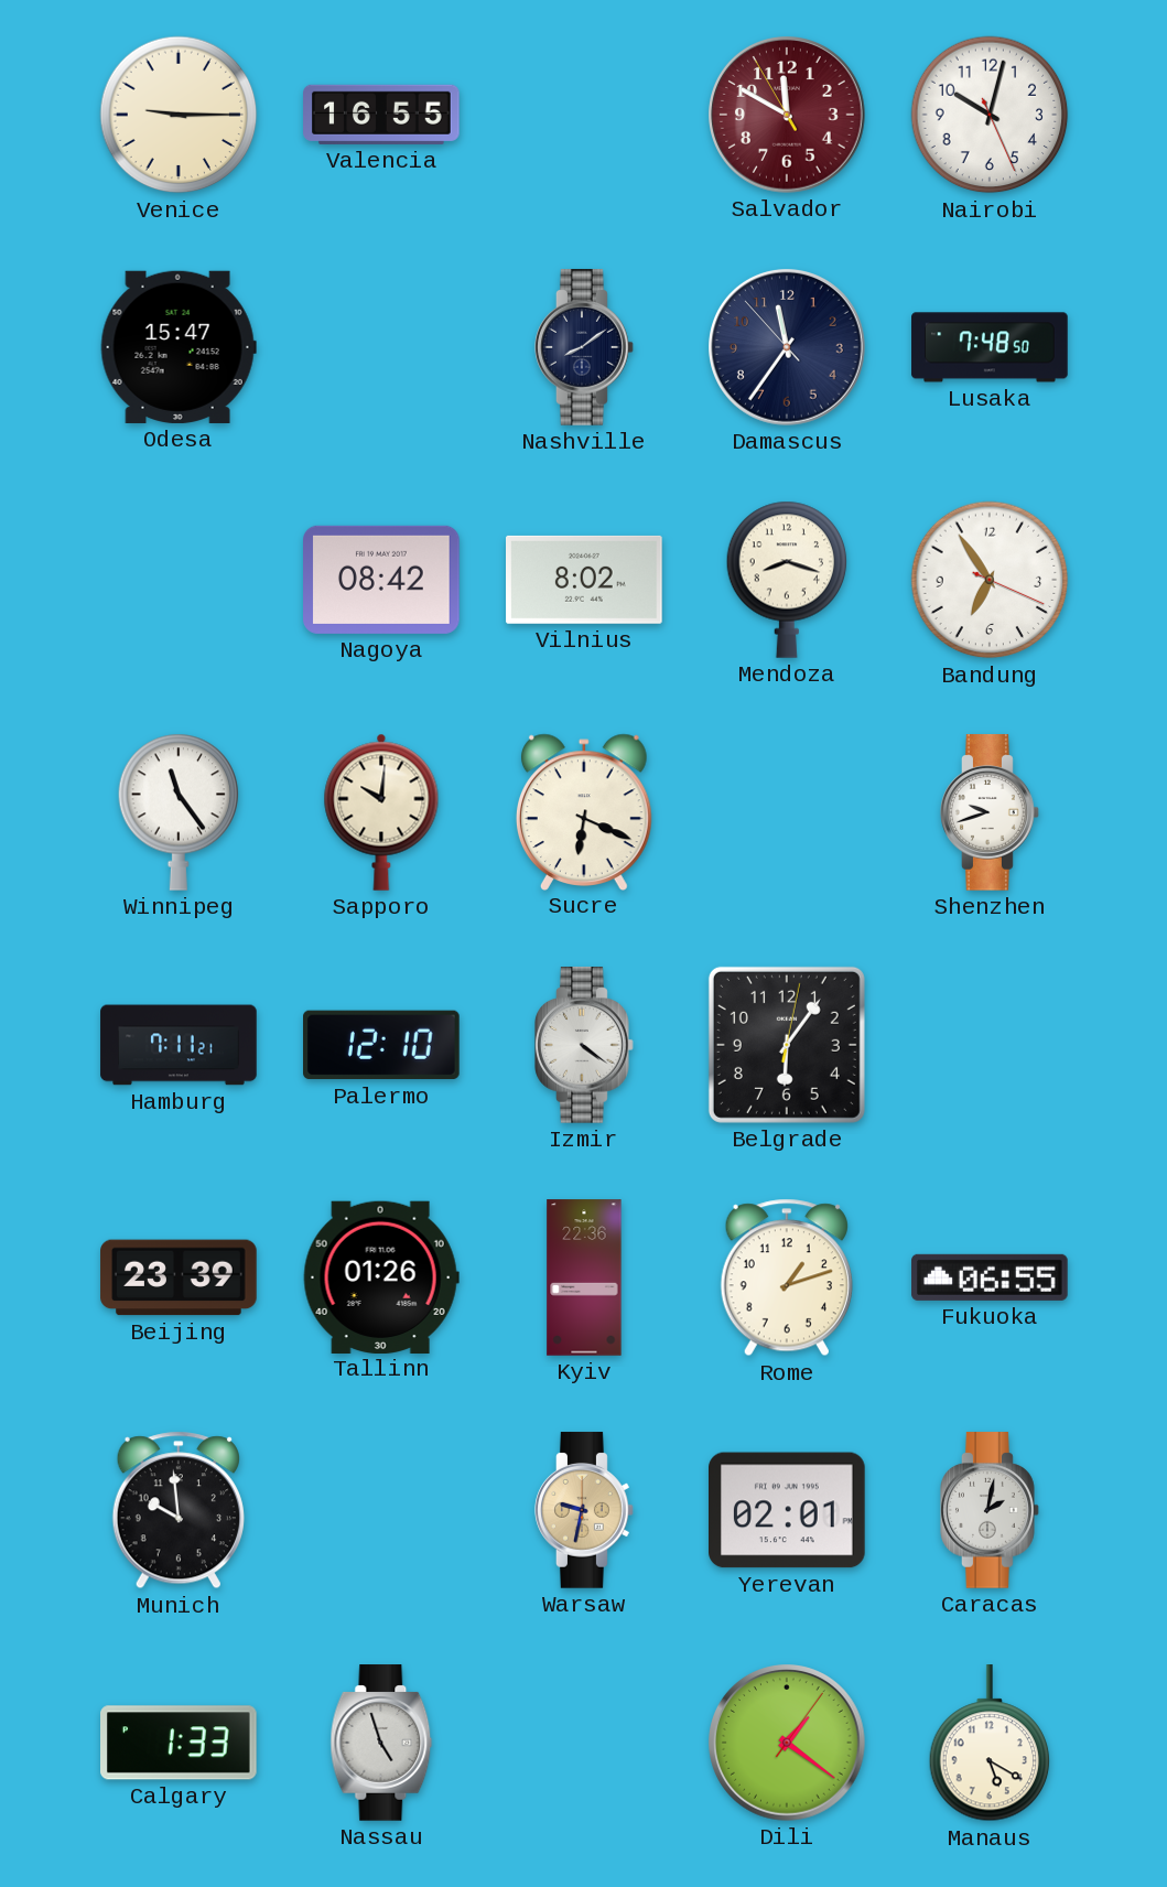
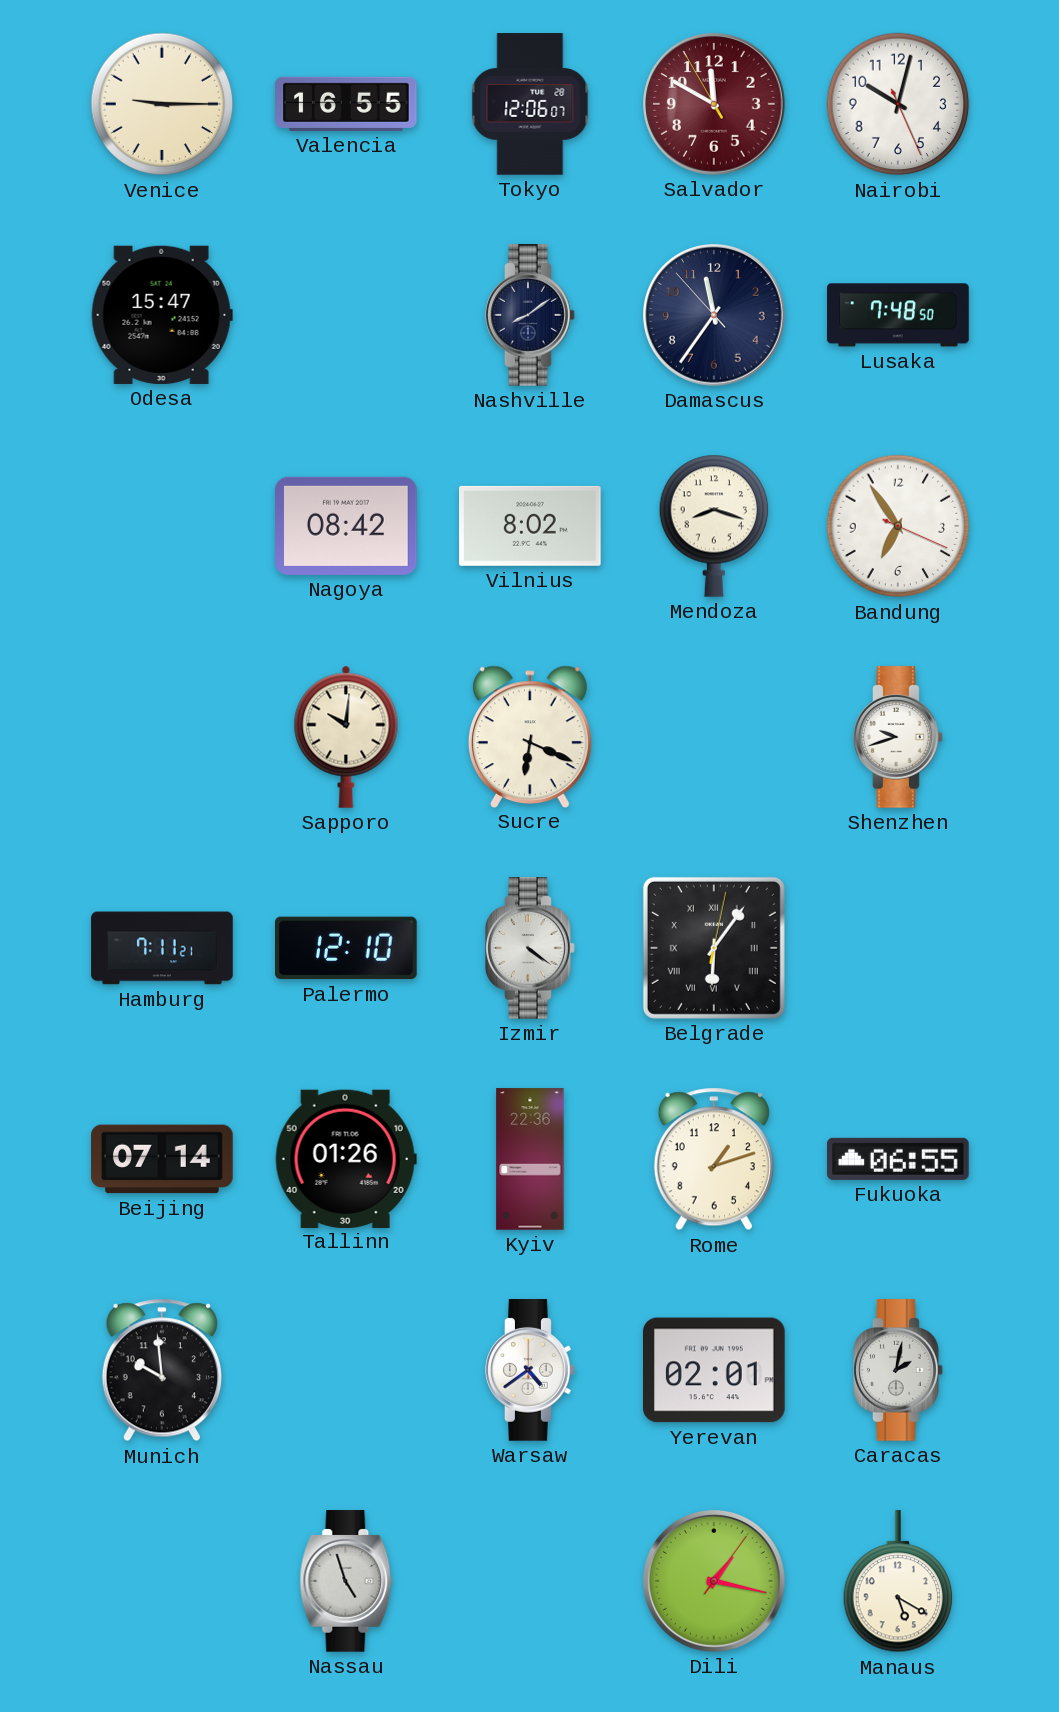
Tokyo: none -> 12:06 (530, 104)
Winnipeg: 11:24 -> none (179, 812)
Belgrade numerals: Arabic -> Roman (714, 948)
Beijing: 23:39 -> 07:14 (162, 1159)
Warsaw: 9:32 -> 4:39 (530, 1370)
Warsaw dial: champagne -> white (530, 1370)
Calgary: 1:33 -> none (180, 1743)
Dili: 1:21 -> 1:17 (715, 1582)
